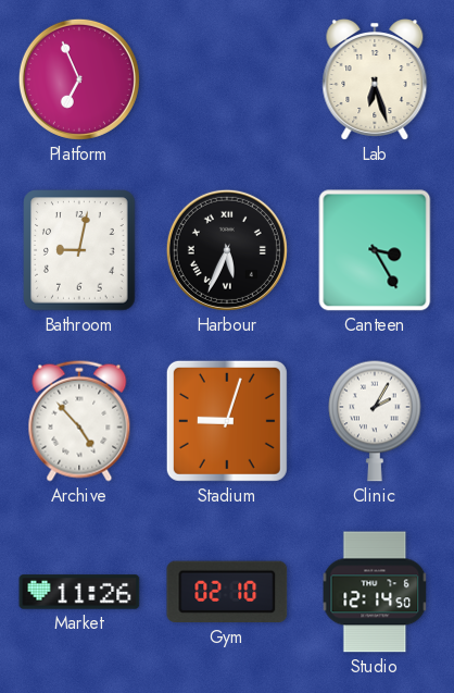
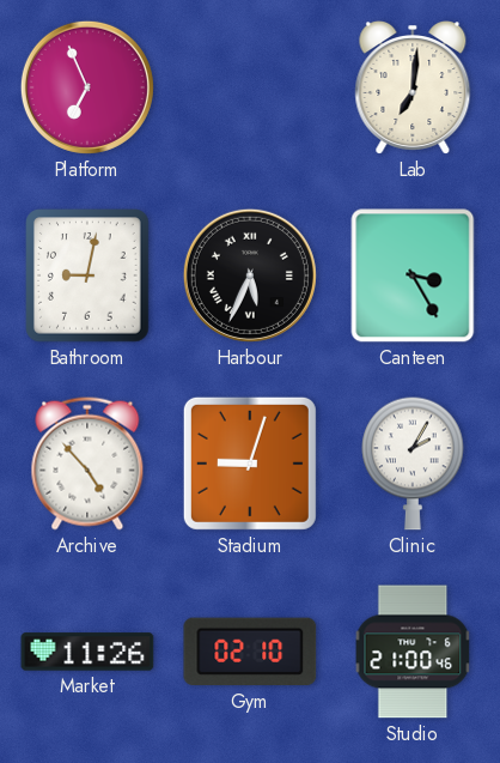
Lab: 6:27 -> 7:01 (413, 89)
Studio: 12:14 -> 21:00 (413, 652)
